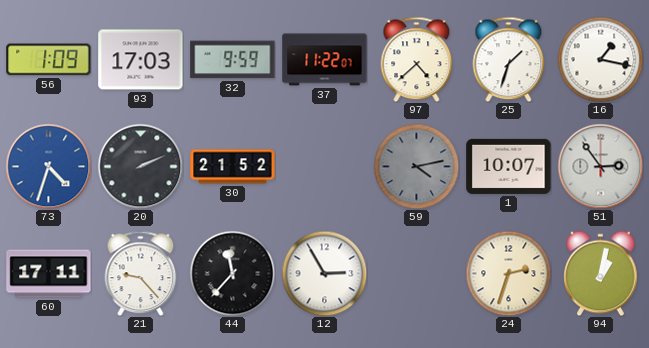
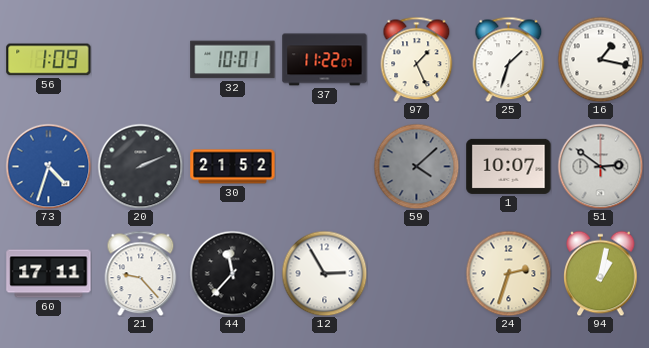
93: 17:03 -> none (141, 60)
32: 9:59 -> 10:01 (233, 60)
97: 4:38 -> 1:26 (417, 59)
59: 4:13 -> 4:08 (416, 166)
51: 2:54 -> 2:51 (600, 166)
